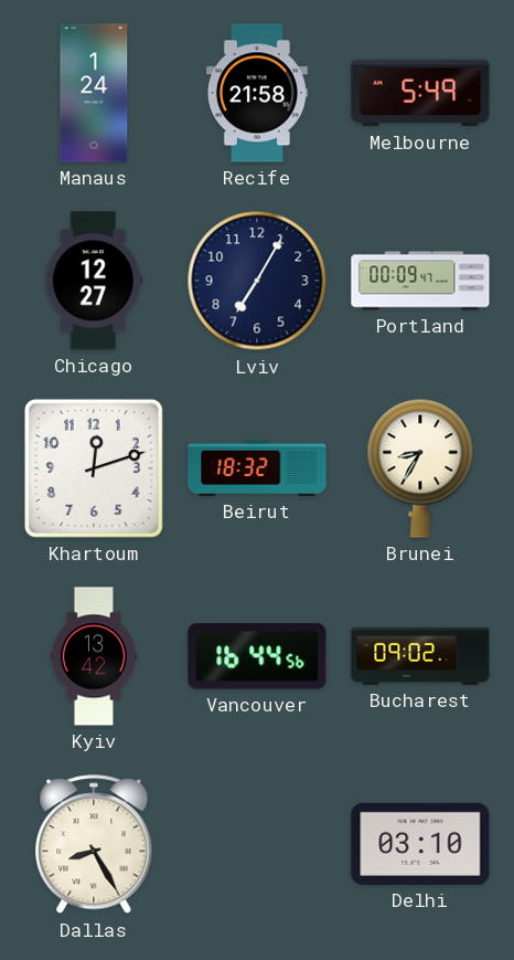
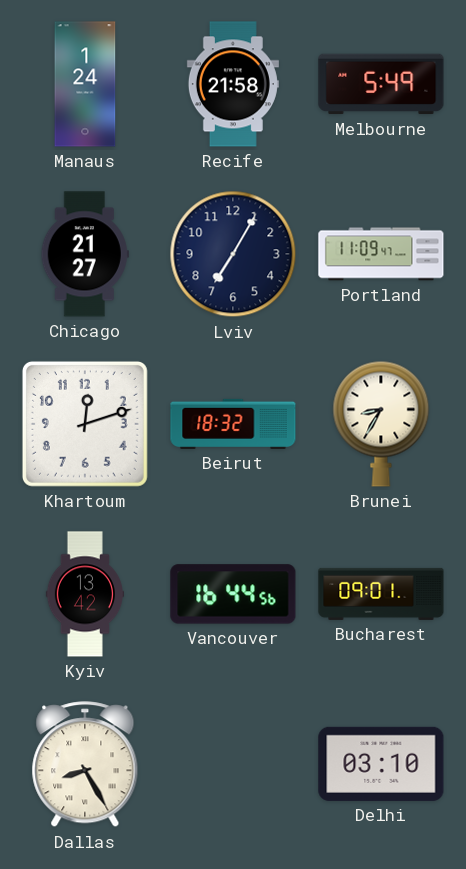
Chicago: 12:27 -> 21:27 (85, 254)
Portland: 00:09 -> 11:09 (381, 254)
Bucharest: 09:02 -> 09:01 (381, 594)
